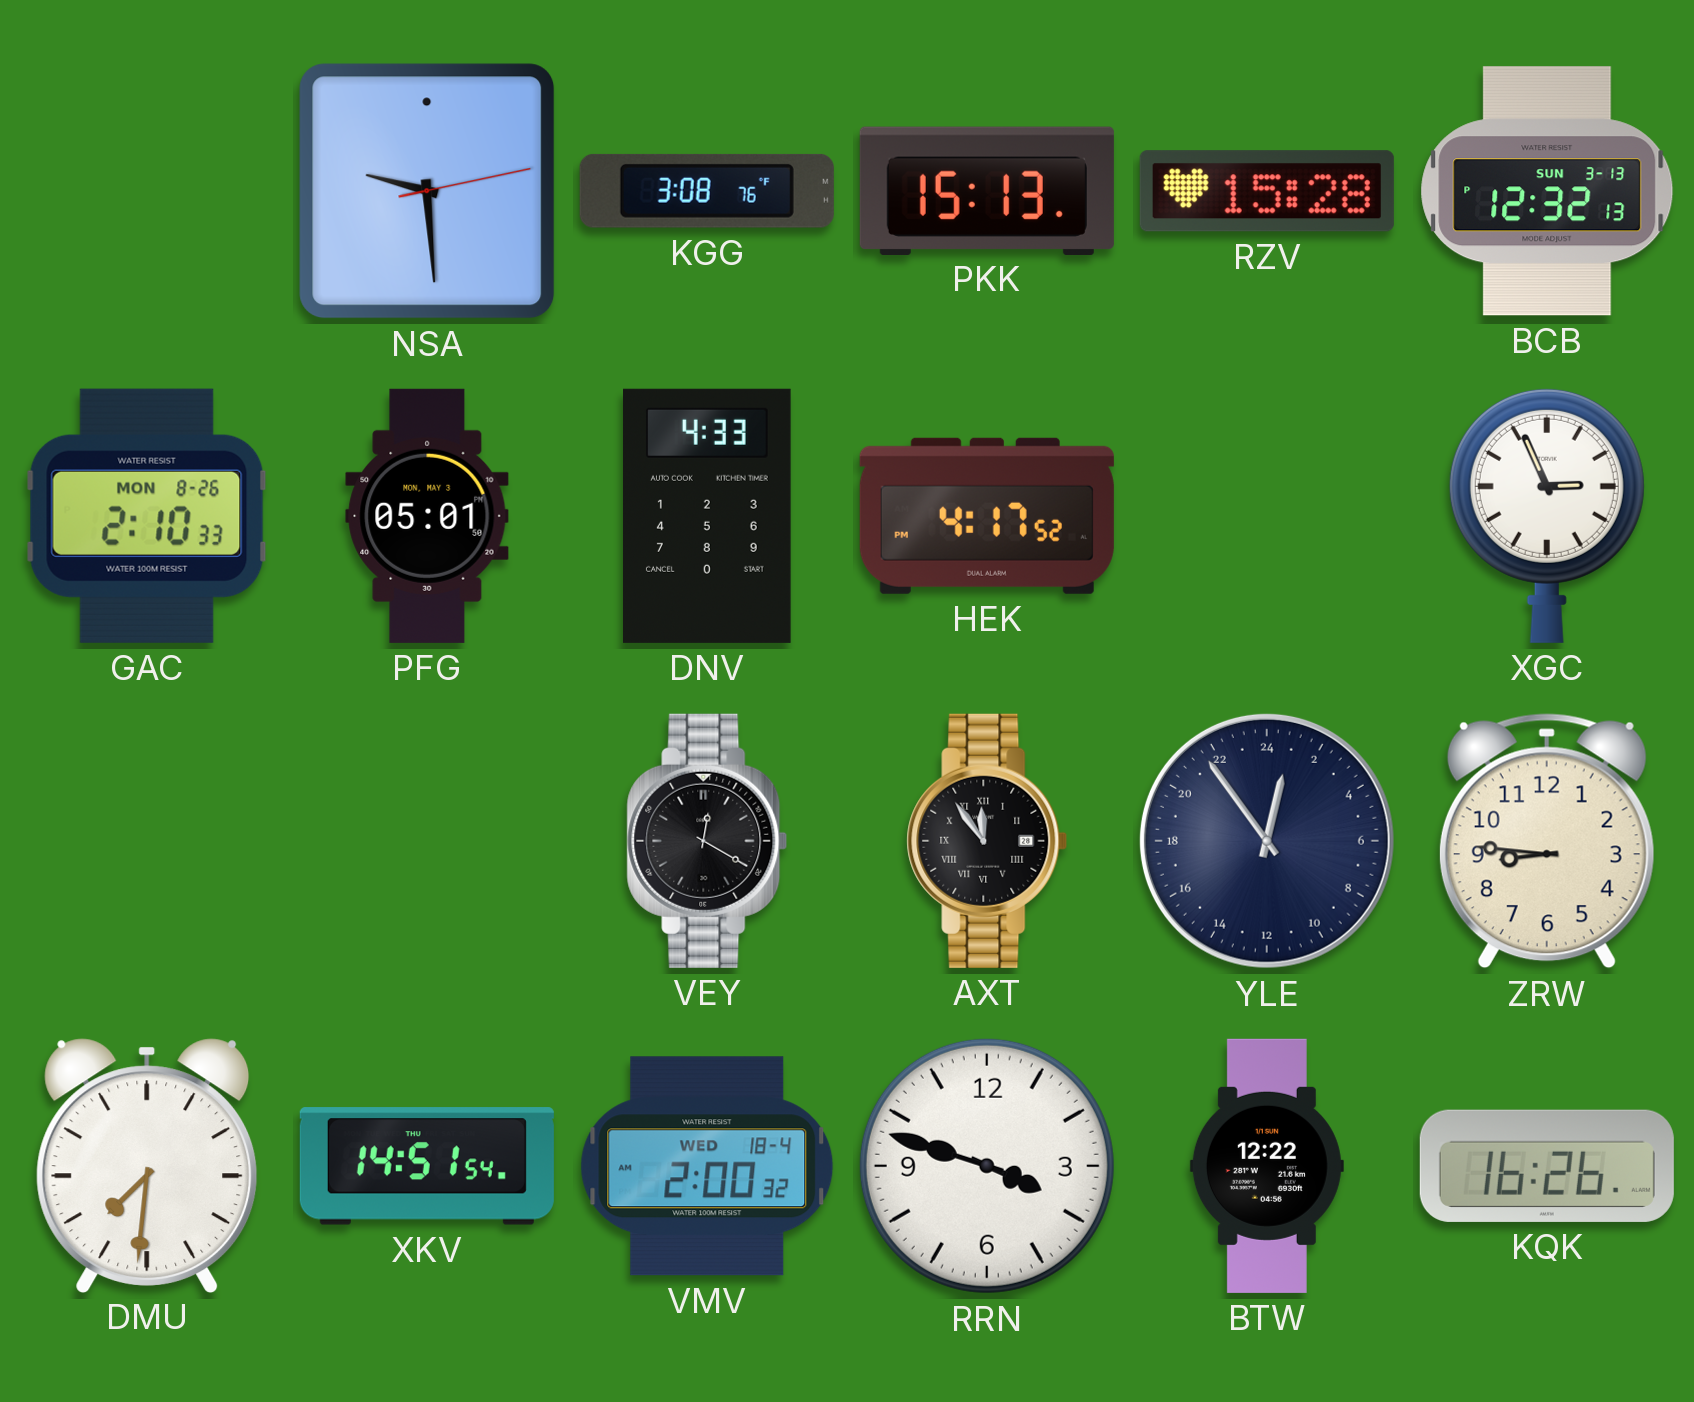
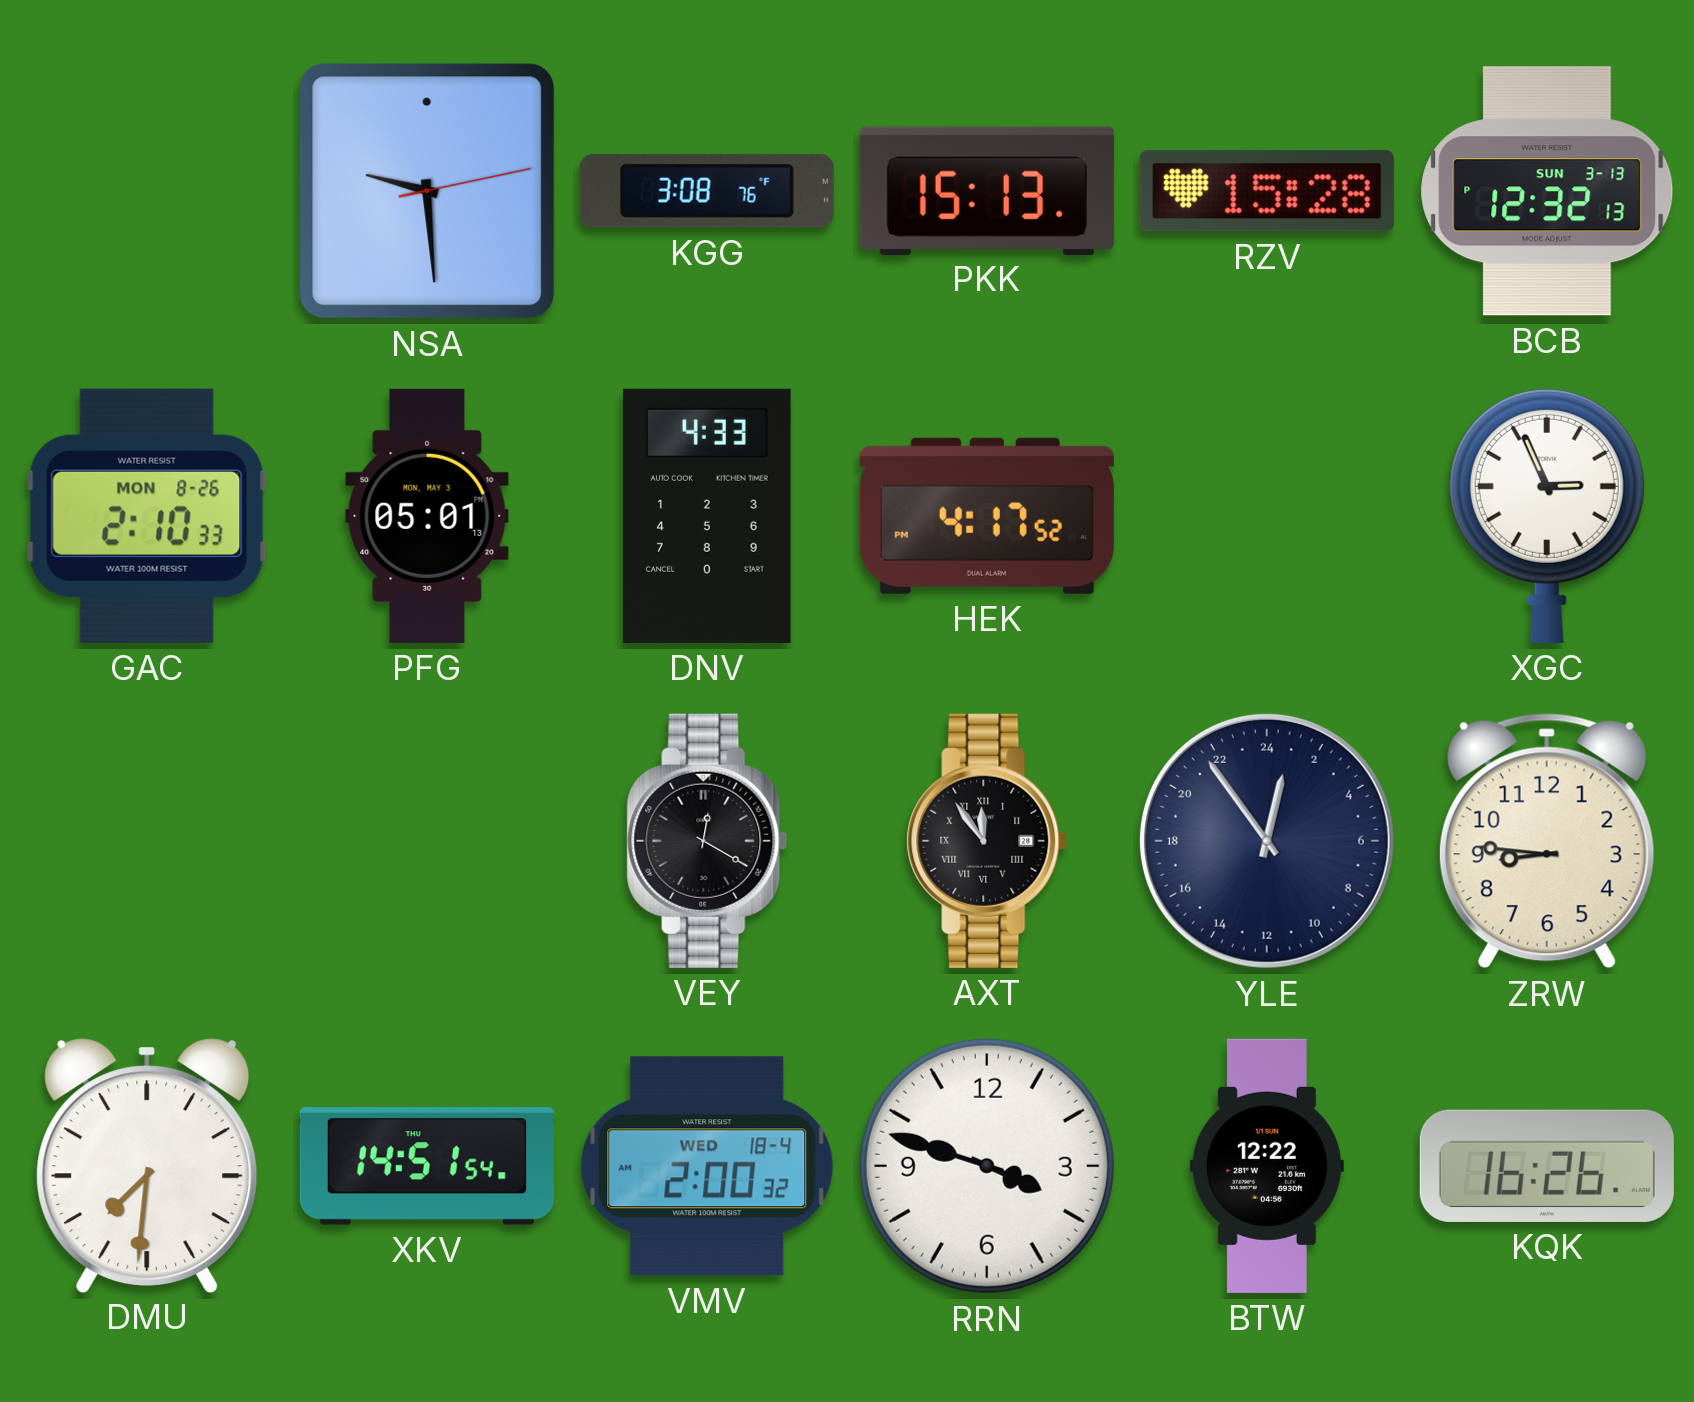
PFG: 05:01:50 -> 05:01:13 (427, 516)
